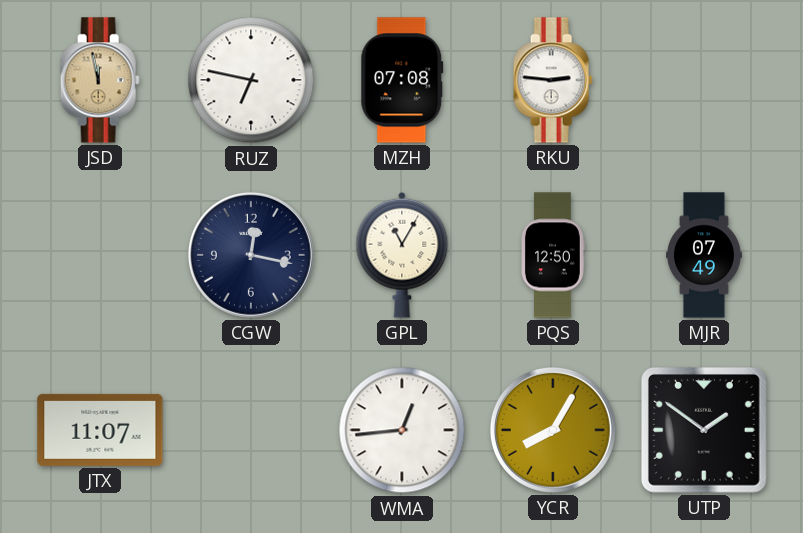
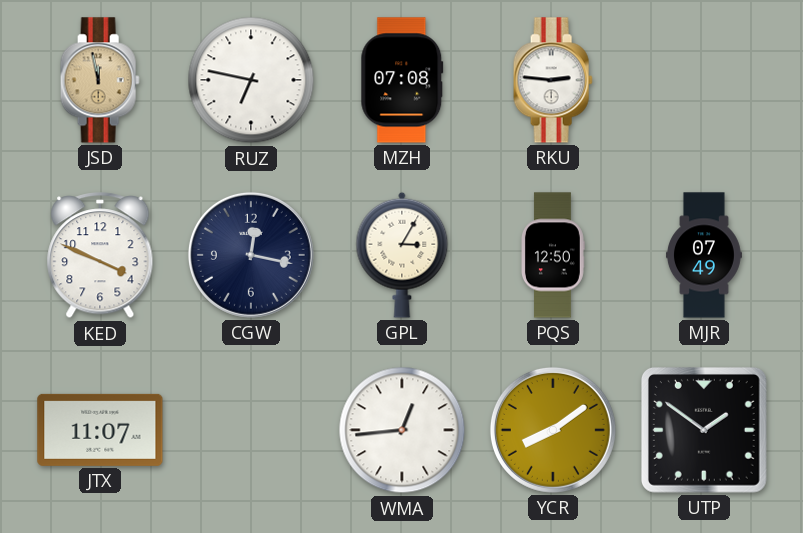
KED: none -> 3:49 (100, 256)
GPL: 11:05 -> 3:05 (402, 255)
YCR: 8:05 -> 8:09 (553, 430)
